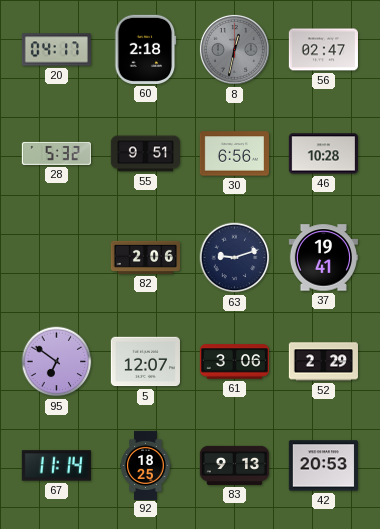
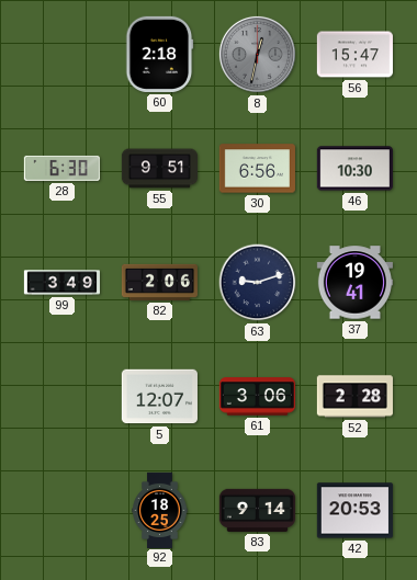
20: 04:17 -> none (56, 50)
56: 02:47 -> 15:47 (354, 55)
28: 5:32 -> 6:30 (61, 168)
46: 10:28 -> 10:30 (354, 169)
99: none -> 3:49 (61, 283)
95: 6:51 -> none (57, 362)
52: 2:29 -> 2:28 (354, 397)
67: 11:14 -> none (56, 466)
83: 9:13 -> 9:14 (257, 510)
